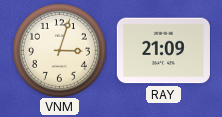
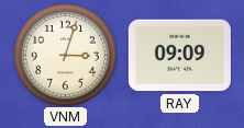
RAY: 21:09 -> 09:09 (179, 56)
